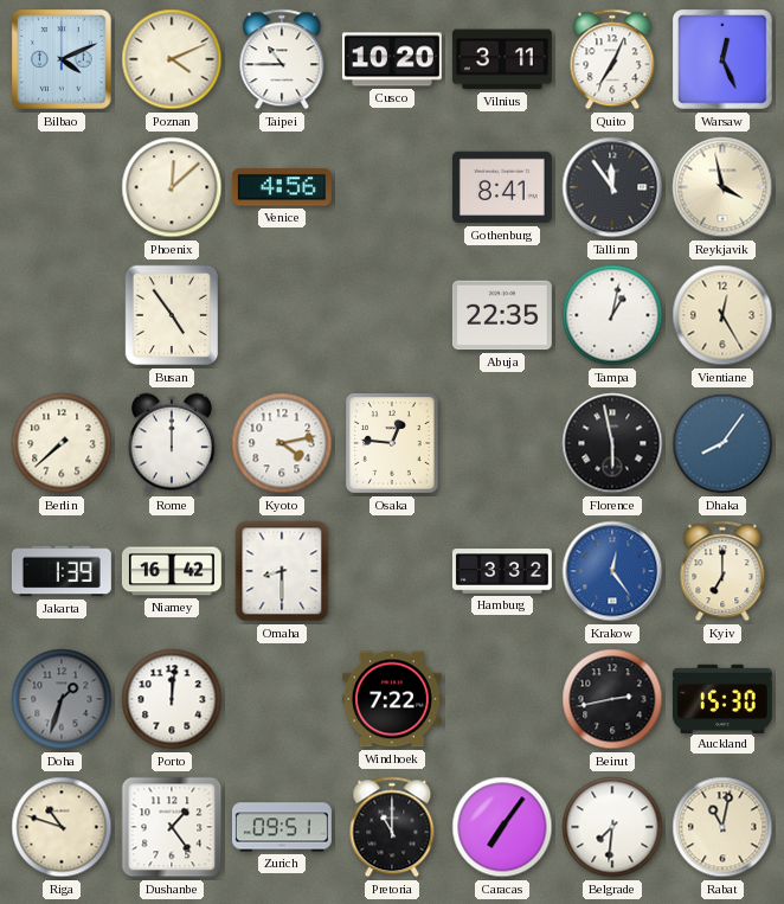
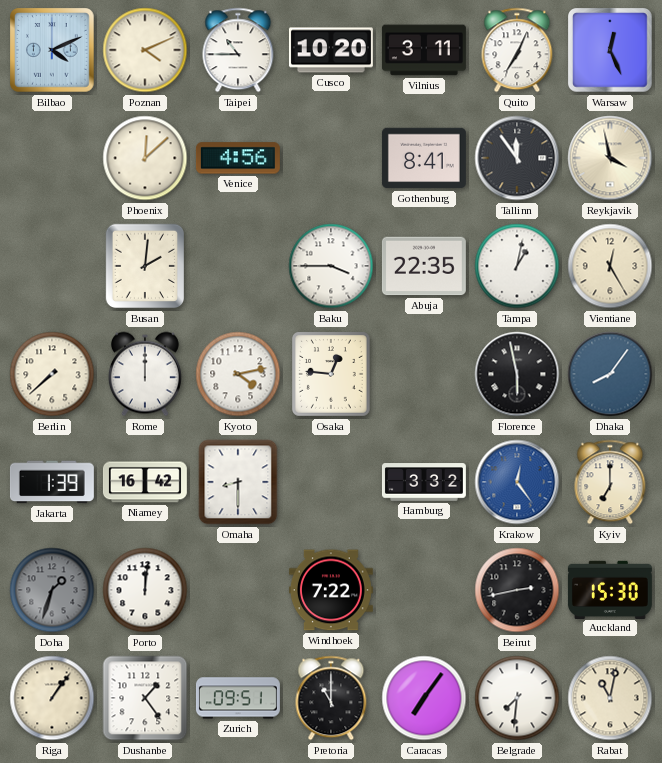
Busan: 4:54 -> 2:01 (144, 266)
Baku: none -> 3:45 (331, 266)
Riga: 10:48 -> 1:06 (52, 698)
